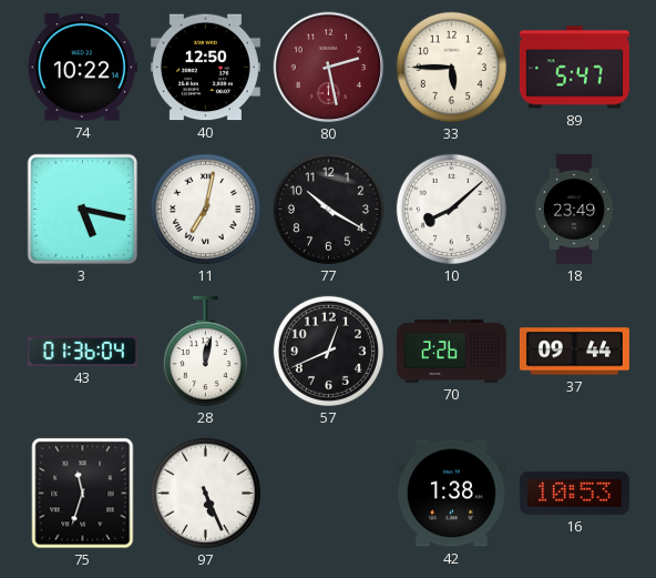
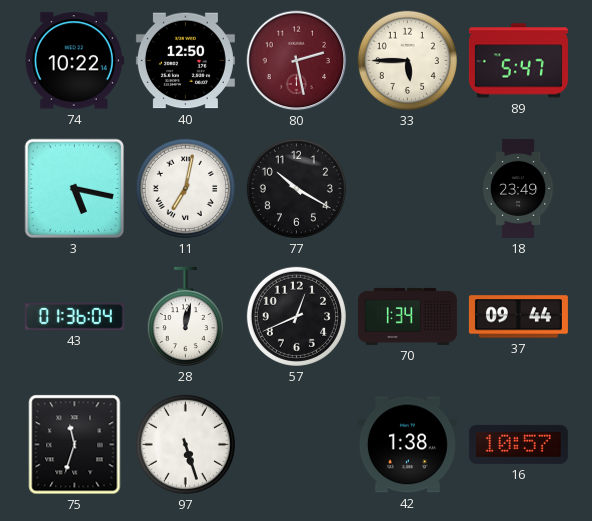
10: 8:08 -> none (451, 209)
70: 2:26 -> 1:34 (407, 316)
97: 5:26 -> 5:27 (185, 444)
16: 10:53 -> 10:57 (518, 444)
